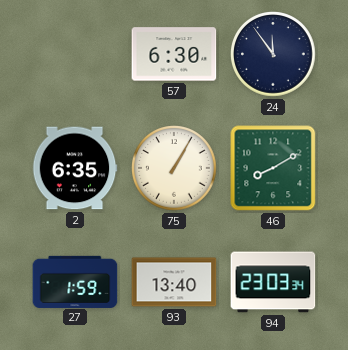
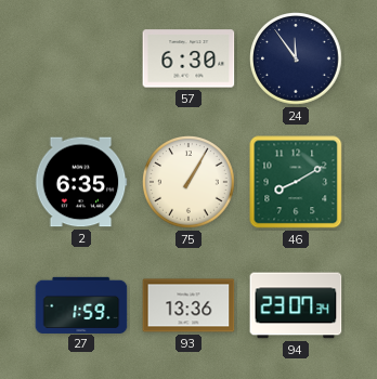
93: 13:40 -> 13:36 (188, 305)
94: 23:03 -> 23:07 (296, 305)
